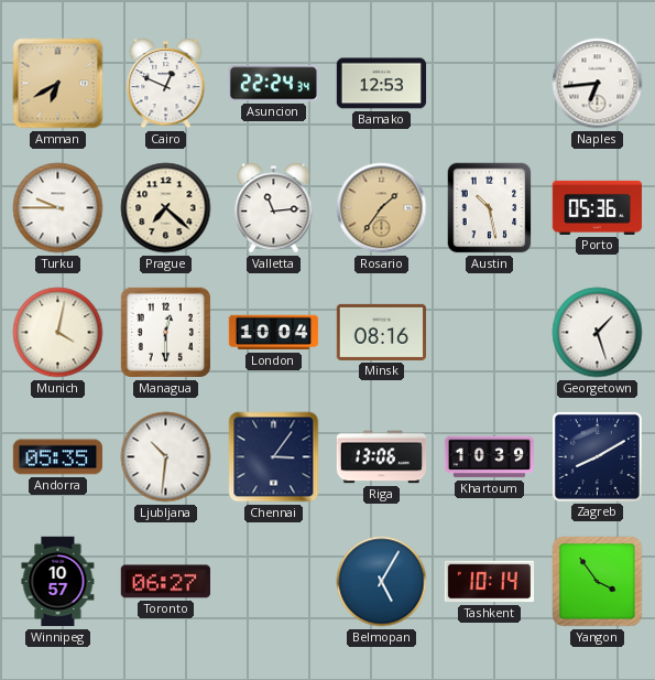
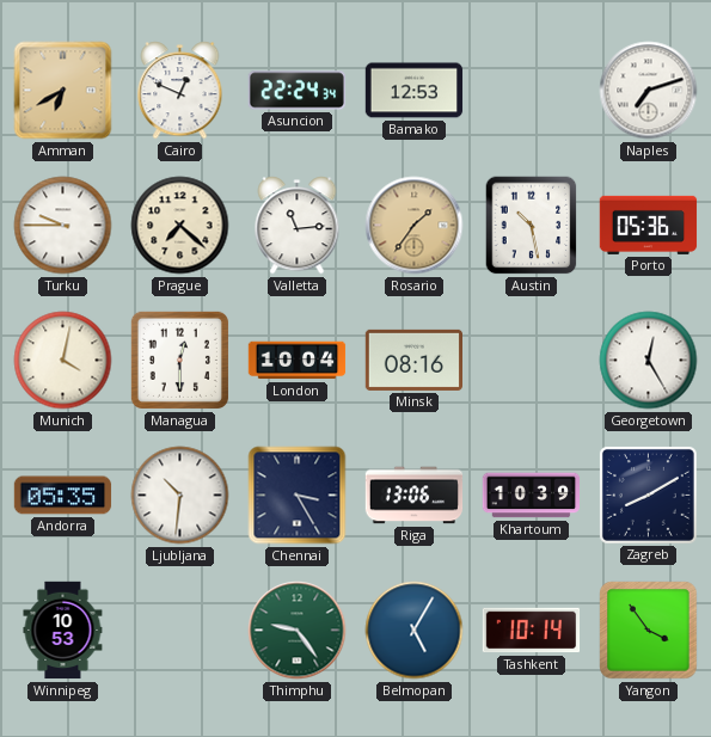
Naples: 6:44 -> 7:12 (649, 91)
Georgetown: 1:27 -> 12:25 (649, 361)
Chennai: 3:06 -> 3:25 (298, 496)
Winnipeg: 10:57 -> 10:53 (63, 631)
Toronto: 06:27 -> none (165, 582)
Thimphu: none -> 9:24 (298, 631)
